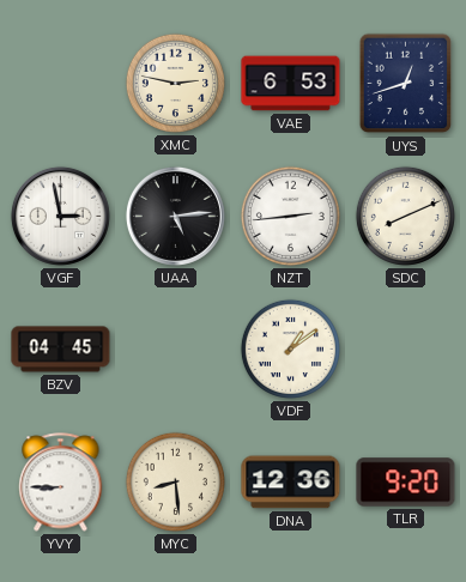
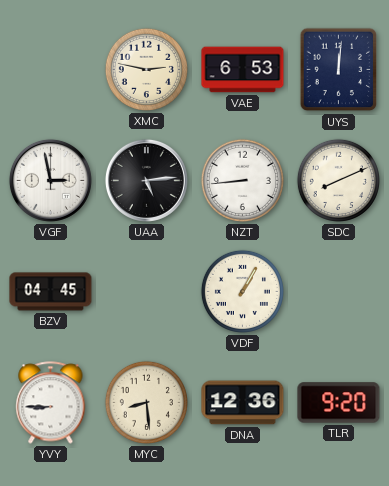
UYS: 12:42 -> 12:01 (339, 70)
NZT: 2:44 -> 8:44 (242, 180)
VDF: 1:09 -> 1:05 (242, 291)
